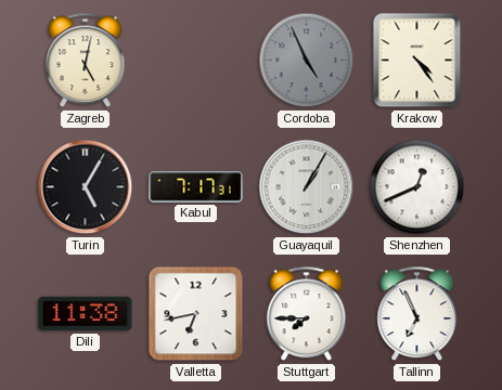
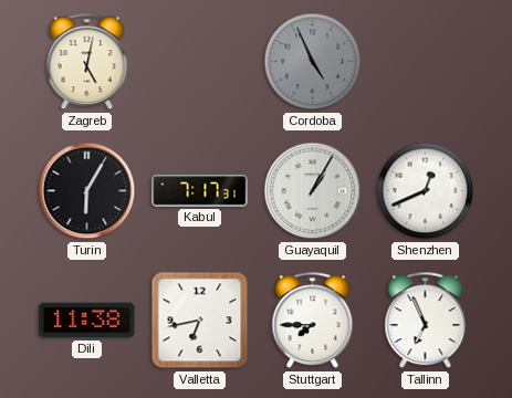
Krakow: 4:24 -> none (417, 61)
Turin: 5:05 -> 6:05 (87, 191)
